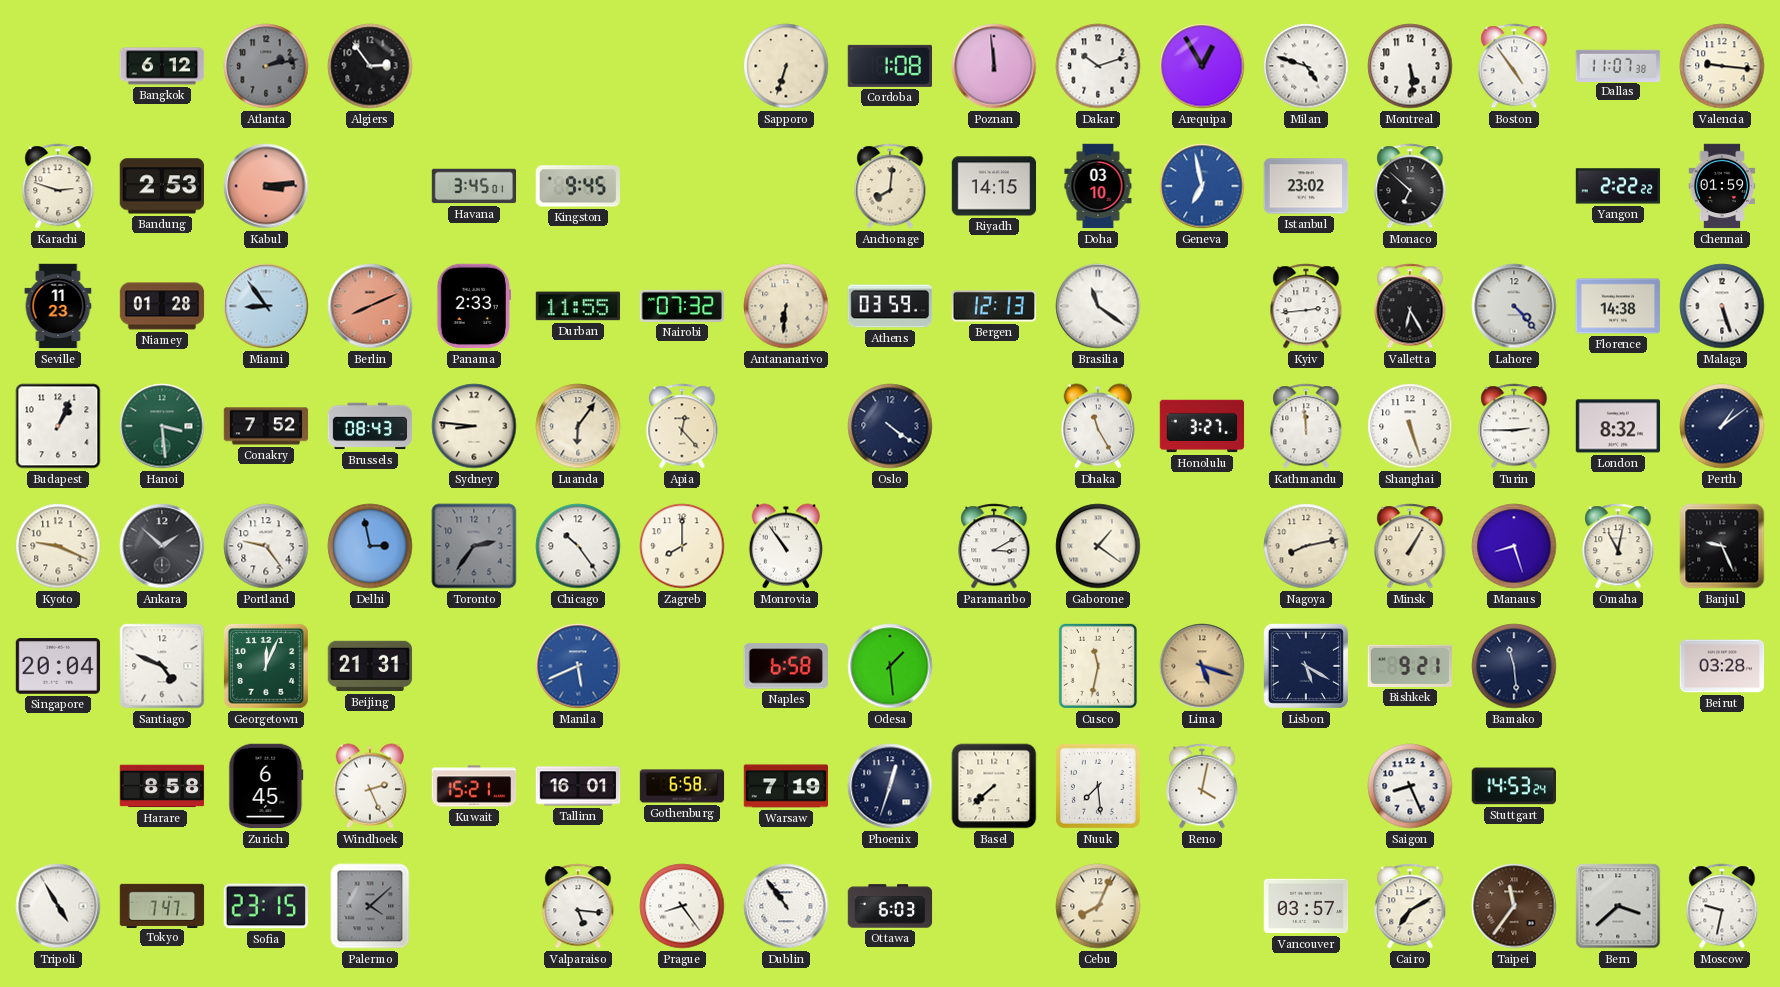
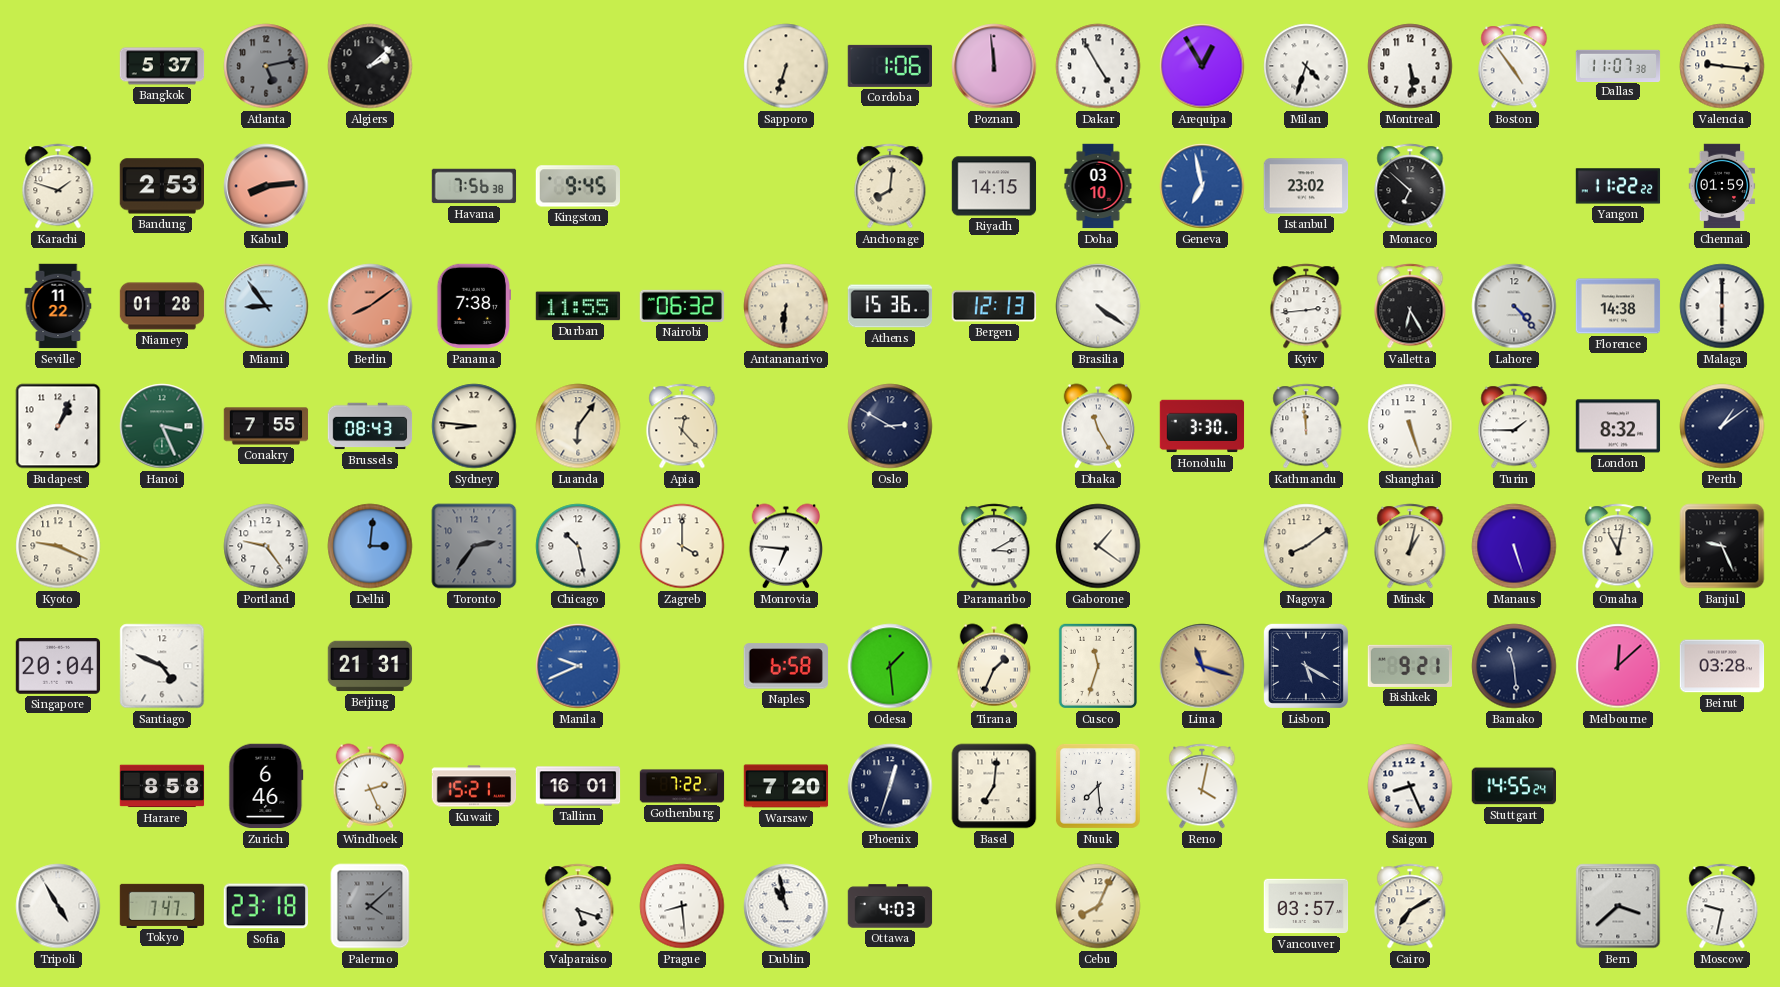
Bangkok: 6:12 -> 5:37 (162, 66)
Atlanta: 2:13 -> 5:13 (266, 66)
Algiers: 2:54 -> 2:08 (370, 66)
Cordoba: 1:08 -> 1:06 (889, 66)
Dakar: 10:12 -> 4:55 (1098, 66)
Milan: 4:48 -> 4:33 (1306, 66)
Karachi: 2:48 -> 1:48 (58, 186)
Kabul: 3:14 -> 8:14 (266, 186)
Havana: 3:45 -> 7:56 (474, 186)
Yangon: 2:22 -> 11:22 (1618, 186)
Seville: 11:23 -> 11:22 (58, 306)
Berlin: 8:11 -> 8:09 (370, 306)
Panama: 2:33 -> 7:38 (473, 306)
Nairobi: 07:32 -> 06:32 (682, 306)
Athens: 03:59 -> 15:36 (890, 306)
Brasilia: 11:21 -> 4:21 (1098, 306)
Malaga: 5:27 -> 6:00 (1722, 306)
Hanoi: 3:29 -> 3:26 (162, 426)
Conakry: 7:52 -> 7:55 (266, 426)
Oslo: 4:21 -> 2:50 (890, 426)
Honolulu: 3:27 -> 3:30 (1202, 426)
Turin: 2:45 -> 1:45 (1514, 426)
Ankara: 1:52 -> none (162, 546)
Delhi: 2:58 -> 3:01 (370, 546)
Chicago: 10:24 -> 10:28 (578, 546)
Zagreb: 8:00 -> 4:00 (682, 546)
Monrovia: 10:54 -> 6:46 (785, 546)
Nagoya: 8:13 -> 8:09 (1306, 546)
Minsk: 1:05 -> 1:02 (1410, 546)
Manaus: 8:27 -> 5:27 (1514, 546)
Georgetown: 12:04 -> none (267, 667)
Manila: 5:41 -> 9:41 (578, 666)
Tirana: none -> 1:34 (993, 666)
Cusco: 11:32 -> 11:33 (1098, 666)
Lima: 5:18 -> 11:18 (1202, 666)
Melbourne: none -> 12:08 (1618, 666)
Zurich: 6:45 -> 6:46 (266, 786)
Gothenburg: 6:58 -> 7:22 (682, 786)
Warsaw: 7:19 -> 7:20 (786, 786)
Basel: 7:38 -> 7:01 (994, 786)
Stuttgart: 14:53 -> 14:55 (1514, 786)
Sofia: 23:15 -> 23:18 (266, 906)
Valparaiso: 5:16 -> 5:18 (578, 906)
Prague: 8:24 -> 8:29 (682, 906)
Dublin: 10:54 -> 10:58 (786, 906)
Ottawa: 6:03 -> 4:03 (890, 906)
Taipei: 11:36 -> none (1514, 906)
